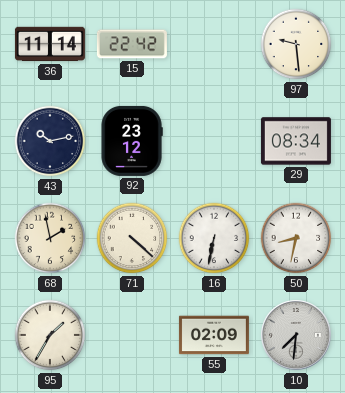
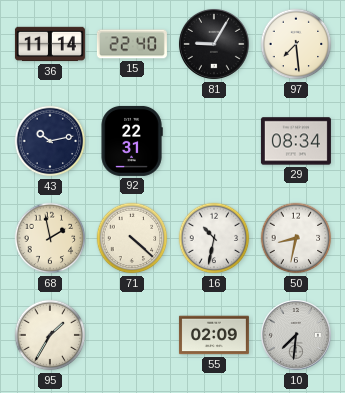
15: 22:42 -> 22:40 (132, 44)
81: none -> 9:05 (214, 44)
97: 9:29 -> 7:29 (296, 44)
92: 23:12 -> 22:31 (132, 141)
16: 6:32 -> 10:32 (214, 238)
